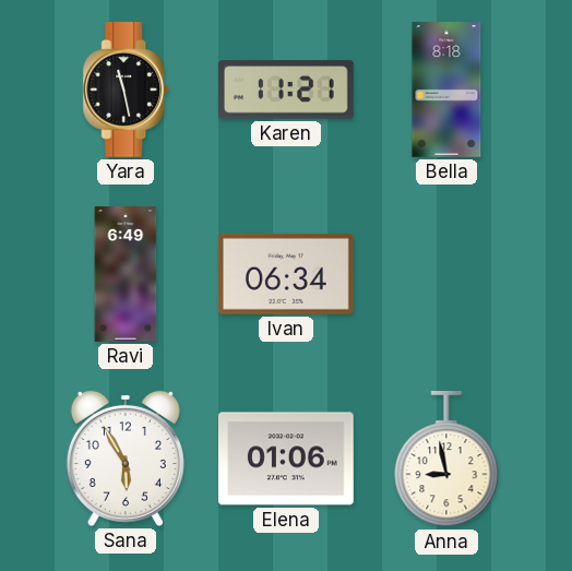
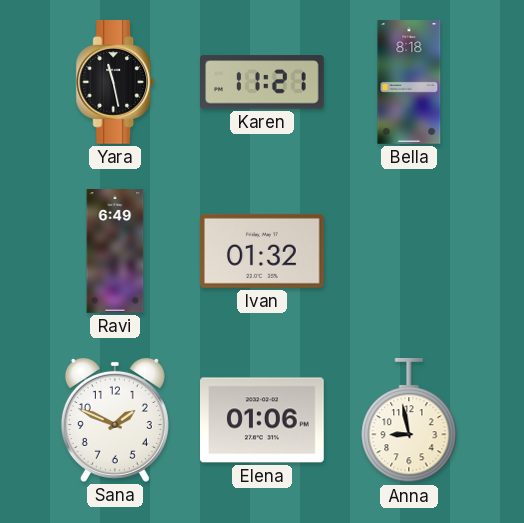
Ivan: 06:34 -> 01:32 (262, 251)
Sana: 5:55 -> 1:49 (115, 420)
